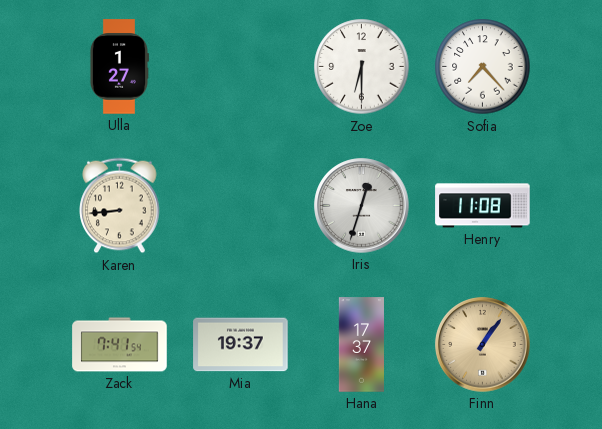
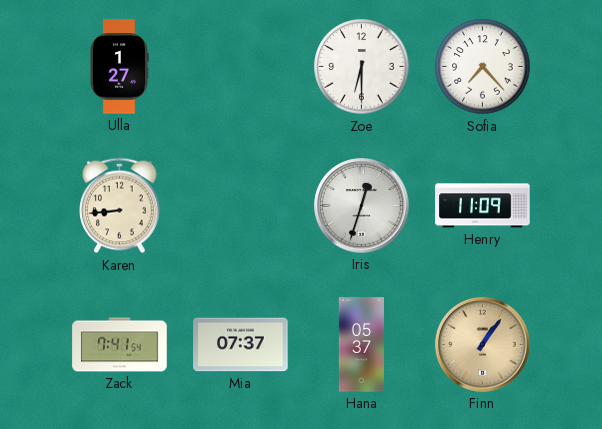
Henry: 11:08 -> 11:09 (483, 206)
Mia: 19:37 -> 07:37 (241, 345)
Hana: 17:37 -> 05:37 (361, 345)
